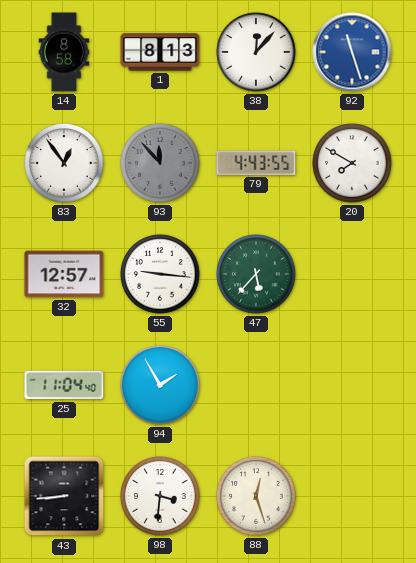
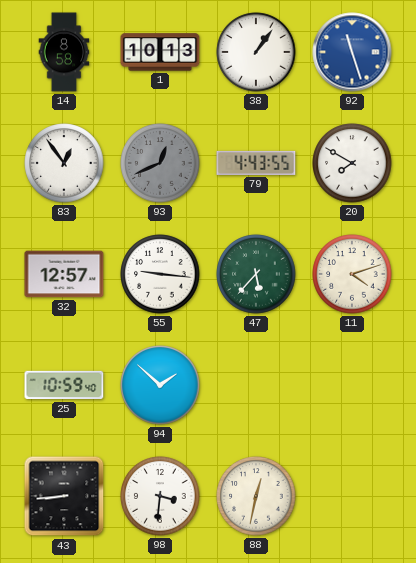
1: 8:13 -> 10:13 (160, 52)
38: 12:07 -> 1:06 (256, 52)
93: 11:53 -> 12:41 (160, 163)
11: none -> 4:12 (352, 274)
25: 11:04 -> 10:59 (64, 385)
94: 1:55 -> 1:52 (160, 385)
88: 12:27 -> 12:32 (256, 496)
